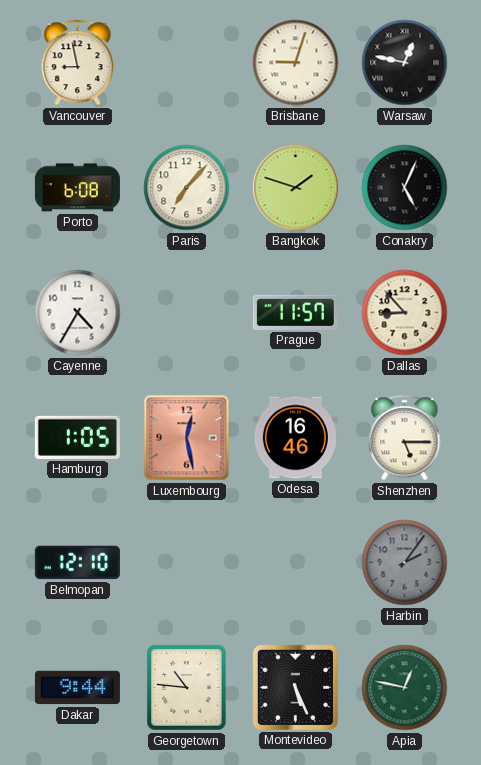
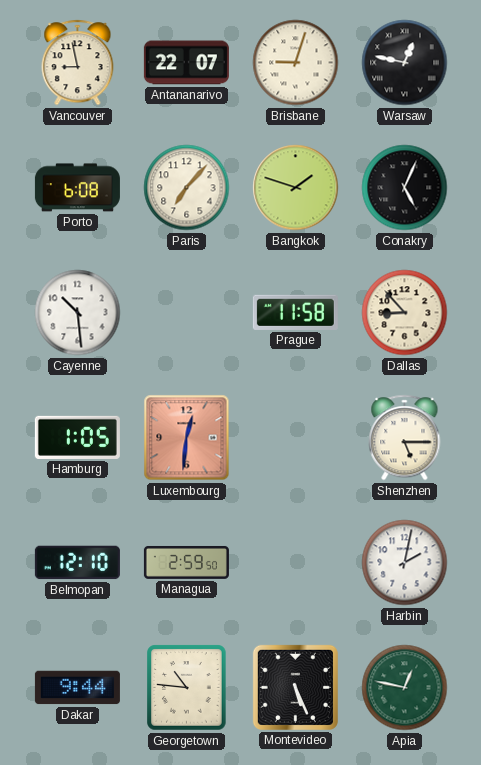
Antananarivo: none -> 22:07 (186, 63)
Cayenne: 4:35 -> 10:29 (78, 313)
Prague: 11:57 -> 11:58 (295, 312)
Luxembourg: 12:28 -> 12:31 (187, 438)
Odesa: 16:46 -> none (295, 438)
Managua: none -> 2:59 (186, 562)
Harbin: 2:06 -> 2:02 (405, 563)
Harbin dial: grey -> white (405, 563)
